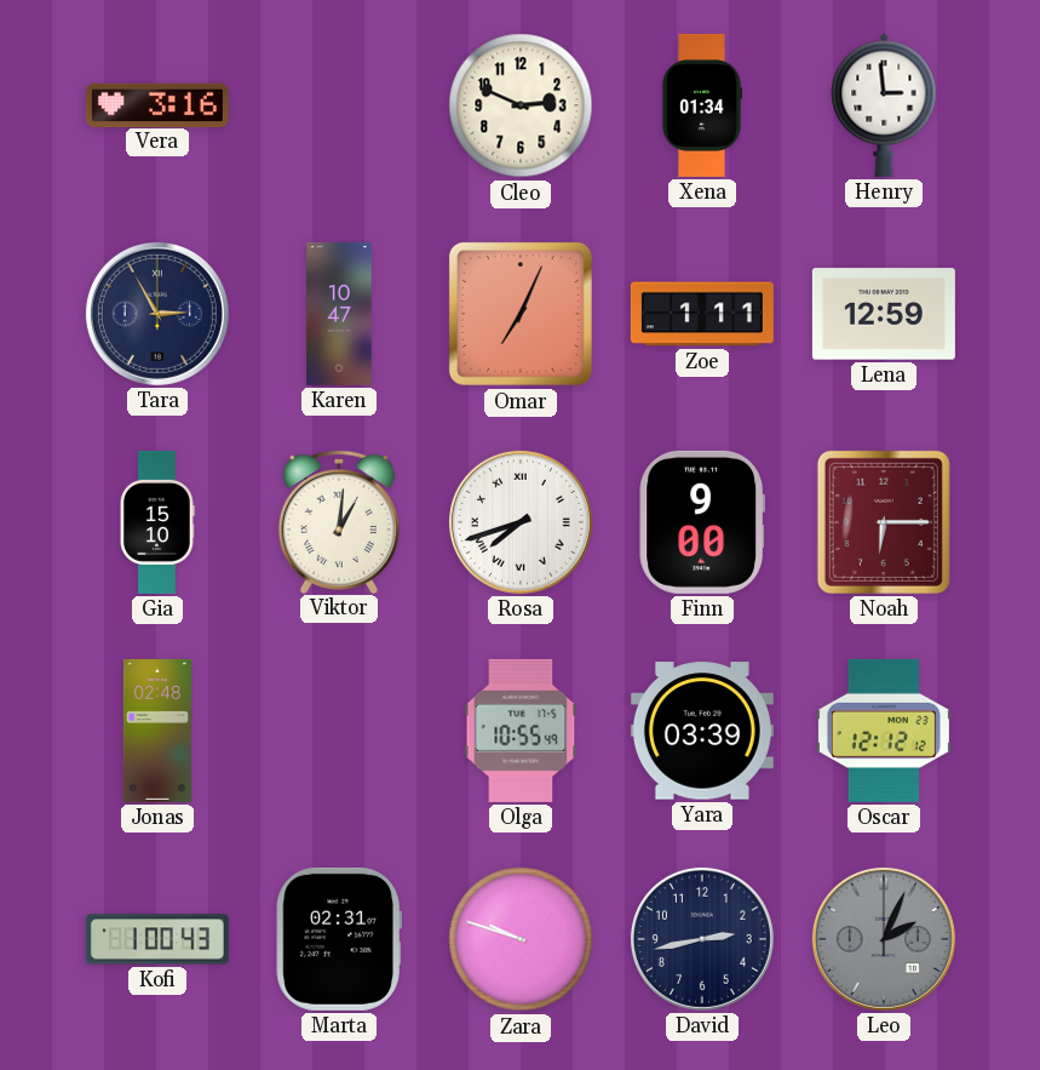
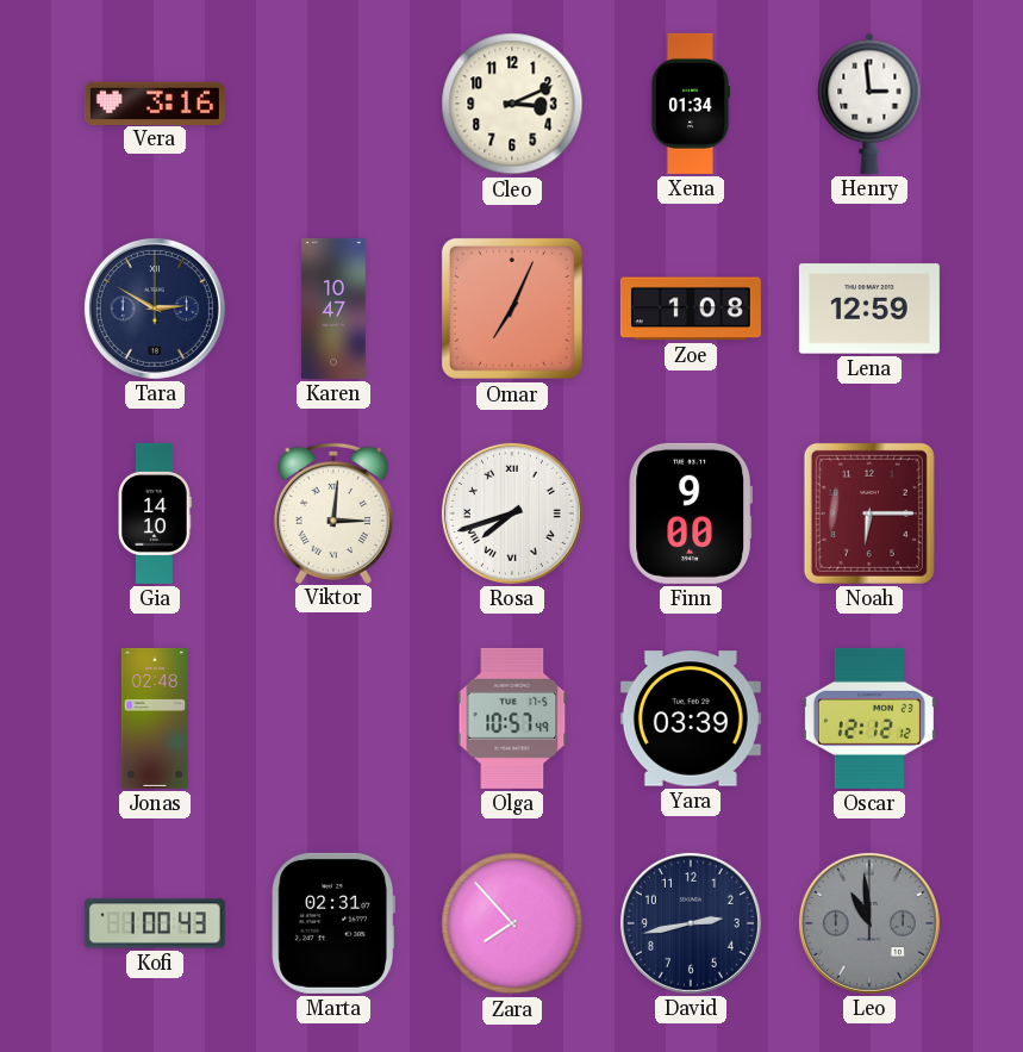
Cleo: 2:49 -> 3:11 (512, 104)
Tara: 2:55 -> 2:50 (155, 309)
Zoe: 1:11 -> 1:08 (691, 309)
Gia: 15:10 -> 14:10 (155, 513)
Viktor: 1:01 -> 3:01 (333, 512)
Olga: 10:55 -> 10:57 (512, 718)
Zara: 9:48 -> 7:53 (512, 923)
Leo: 2:04 -> 10:59 (869, 923)
